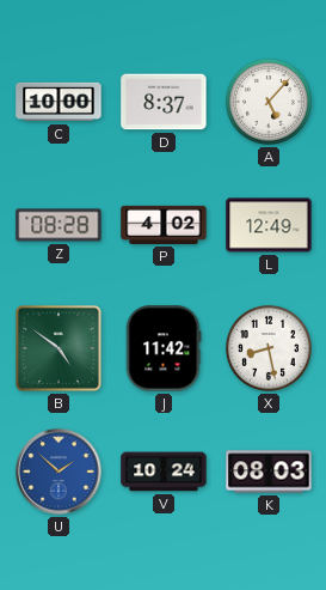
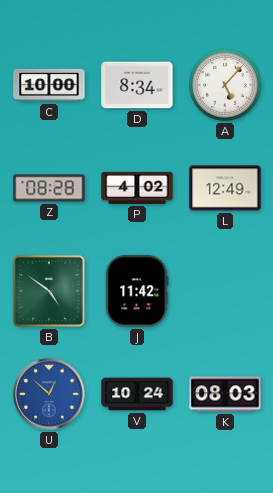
D: 8:37 -> 8:34 (137, 85)
X: 8:28 -> none (269, 348)
U: 1:52 -> 12:52 (49, 394)
